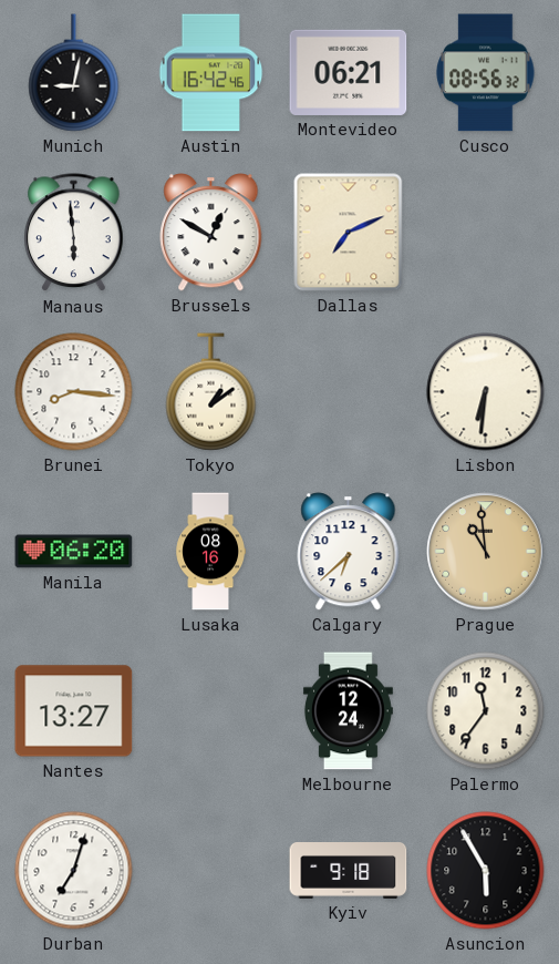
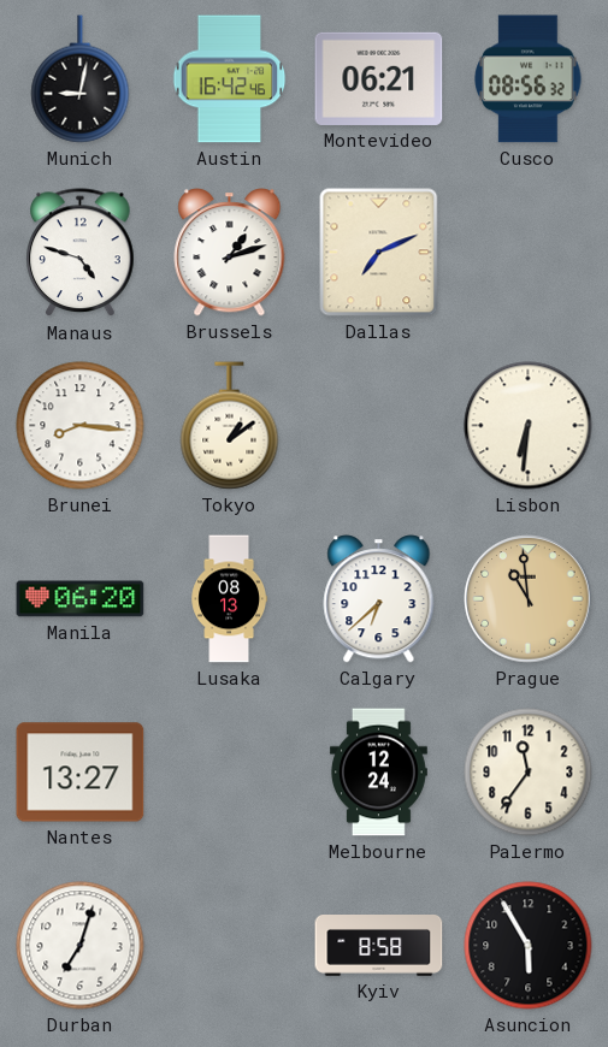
Manaus: 5:59 -> 4:48 (81, 253)
Brussels: 12:50 -> 1:12 (230, 253)
Lusaka: 08:16 -> 08:13 (229, 599)
Kyiv: 9:18 -> 8:58 (379, 946)
